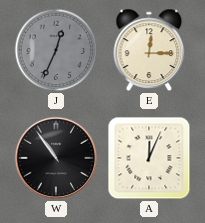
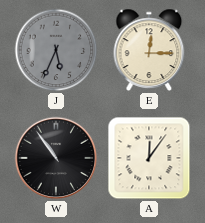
J: 12:34 -> 5:34 (56, 50)
A: 12:04 -> 12:06 (149, 158)
